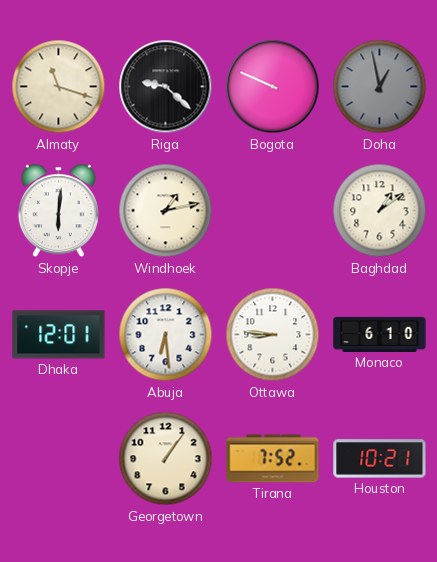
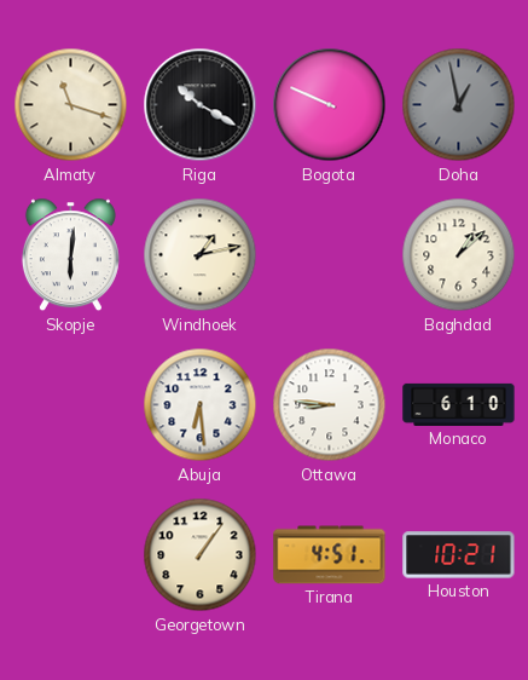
Riga: 9:22 -> 10:20 (201, 105)
Baghdad: 1:09 -> 1:08 (459, 255)
Dhaka: 12:01 -> none (59, 335)
Tirana: 7:52 -> 4:51 (330, 555)
